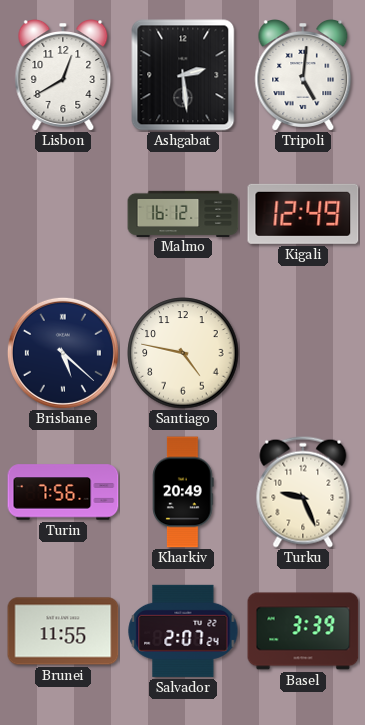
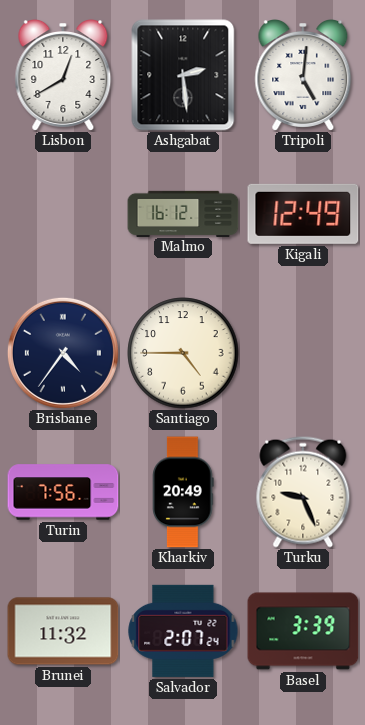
Brisbane: 5:22 -> 4:36 (63, 353)
Santiago: 4:47 -> 4:45 (183, 353)
Brunei: 11:55 -> 11:32 (63, 631)
